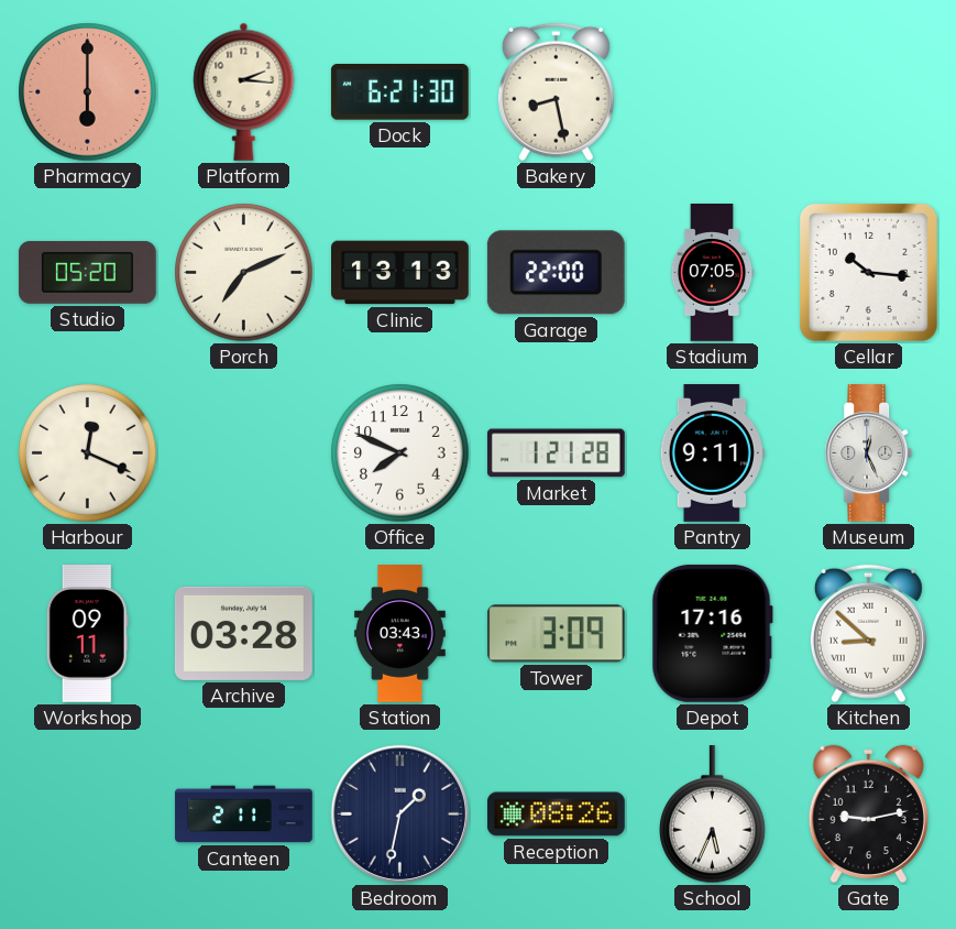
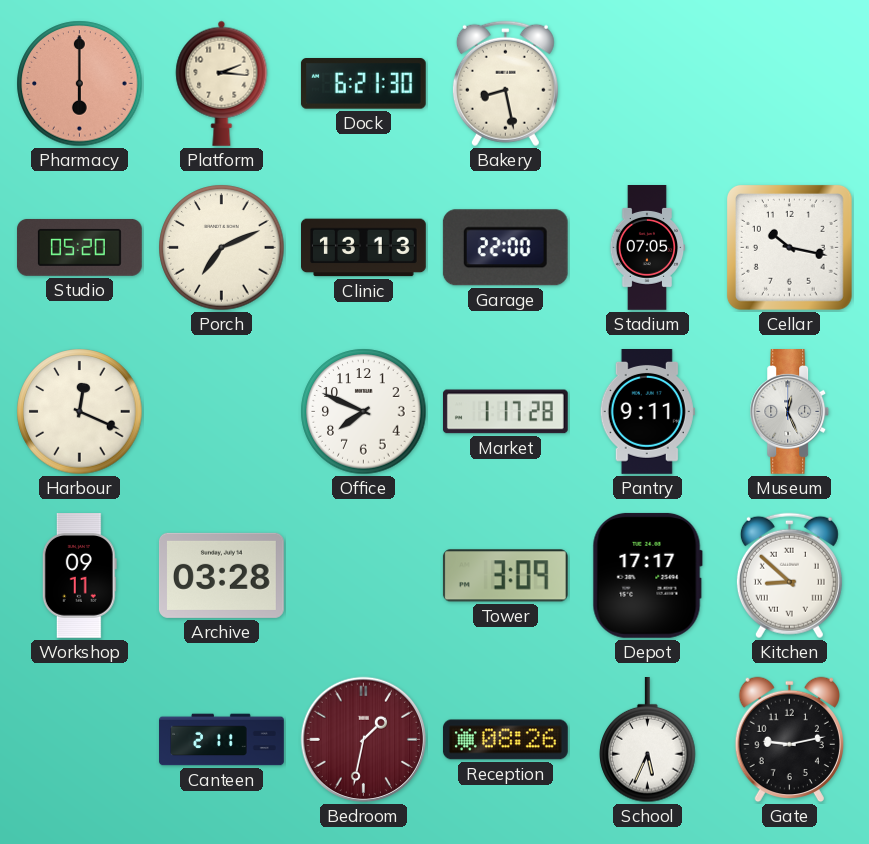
Cellar: 10:16 -> 10:17 (789, 247)
Market: 1:21 -> 1:17 (505, 412)
Station: 03:43 -> none (399, 634)
Depot: 17:16 -> 17:17 (647, 575)
Bedroom dial: navy -> burgundy (364, 740)
